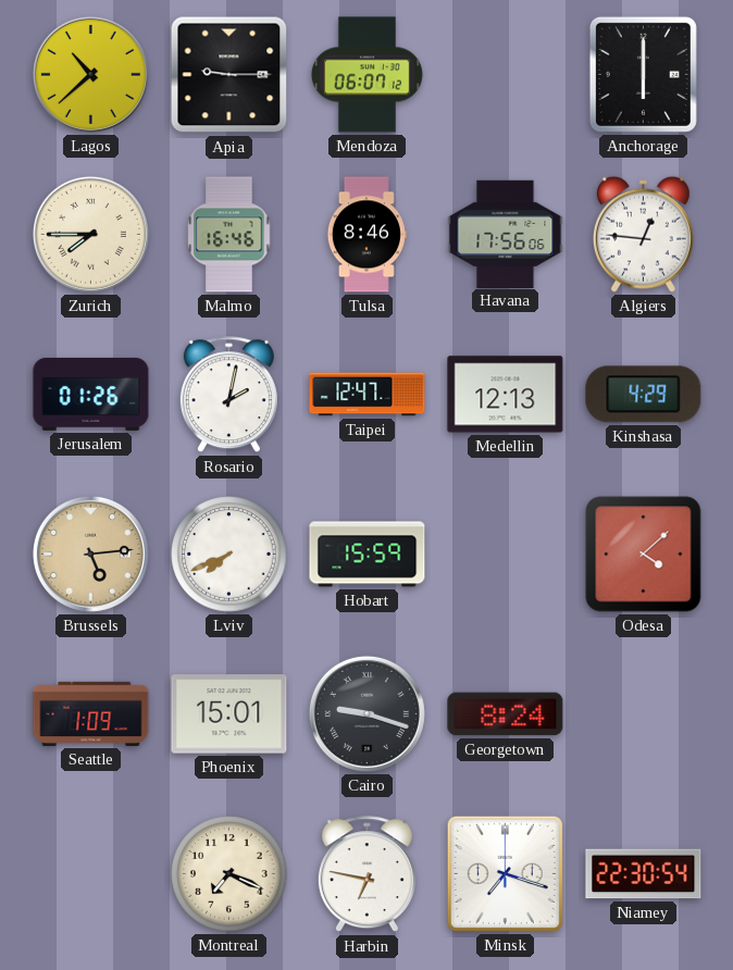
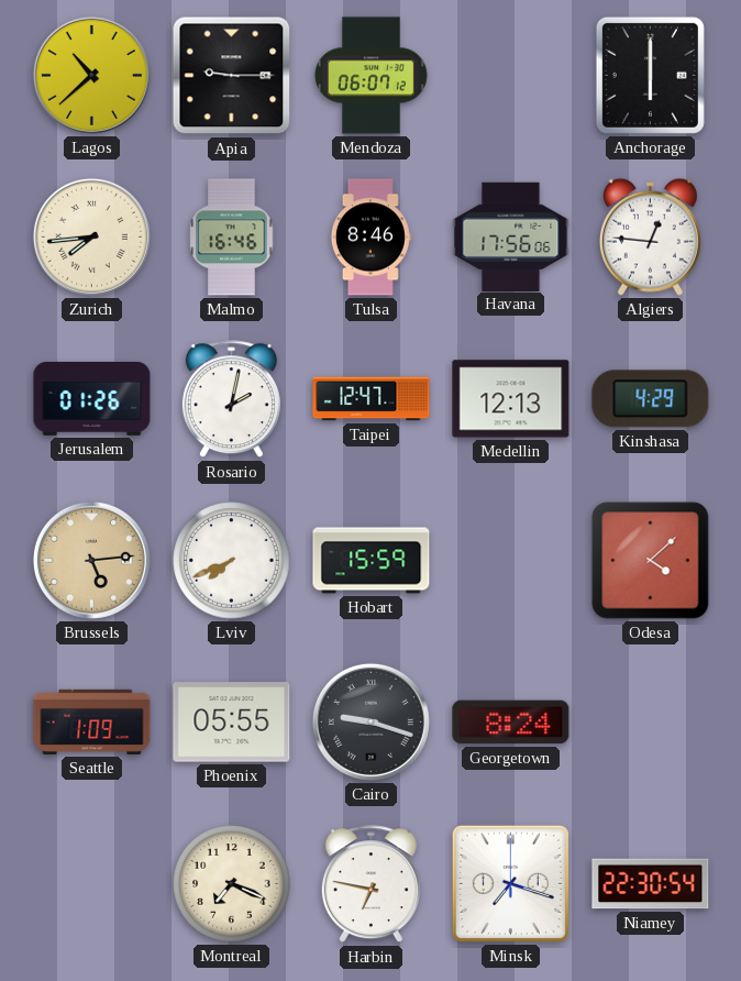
Zurich: 7:45 -> 7:44 (91, 236)
Phoenix: 15:01 -> 05:55 (232, 723)
